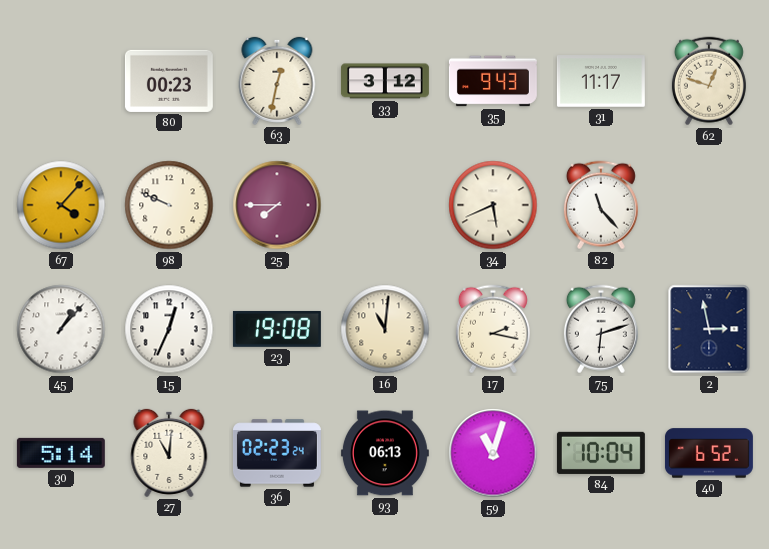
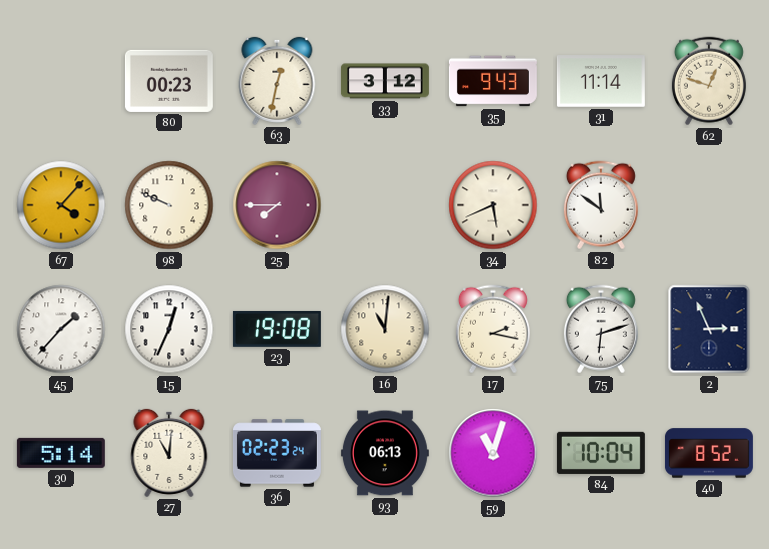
31: 11:17 -> 11:14 (601, 81)
82: 11:23 -> 11:51 (601, 205)
45: 1:07 -> 1:37 (61, 329)
2: 2:58 -> 2:56 (709, 329)
40: 6:52 -> 8:52 (709, 453)
